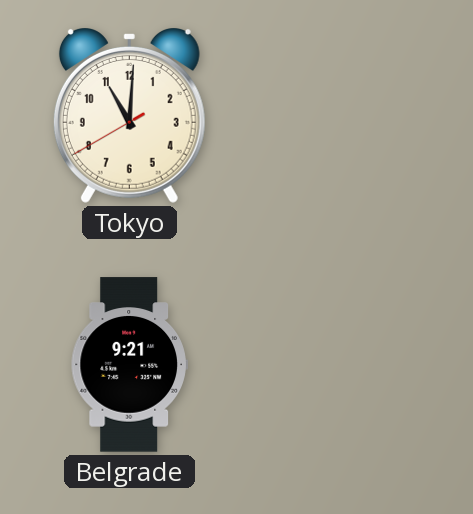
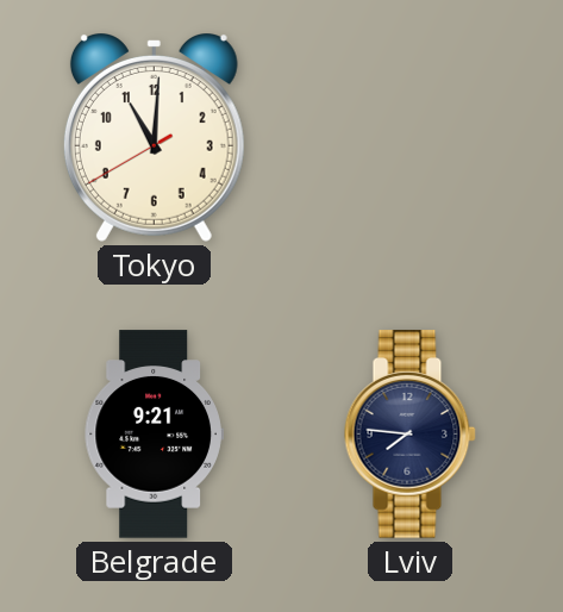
Lviv: none -> 7:46 (409, 435)
